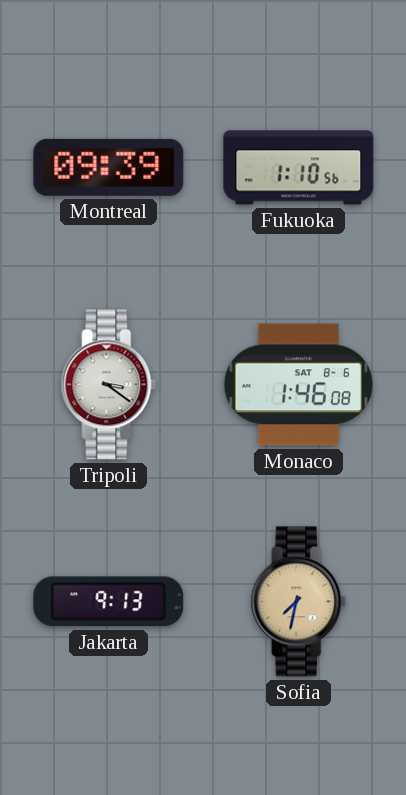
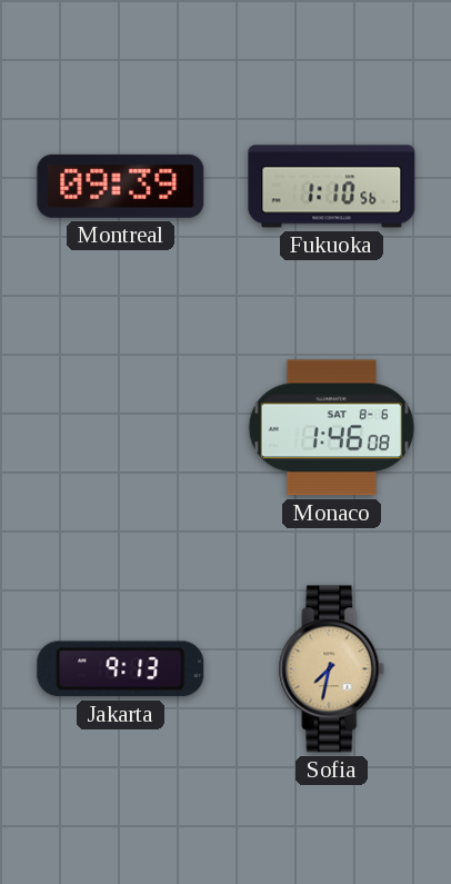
Tripoli: 3:21 -> none (109, 385)
